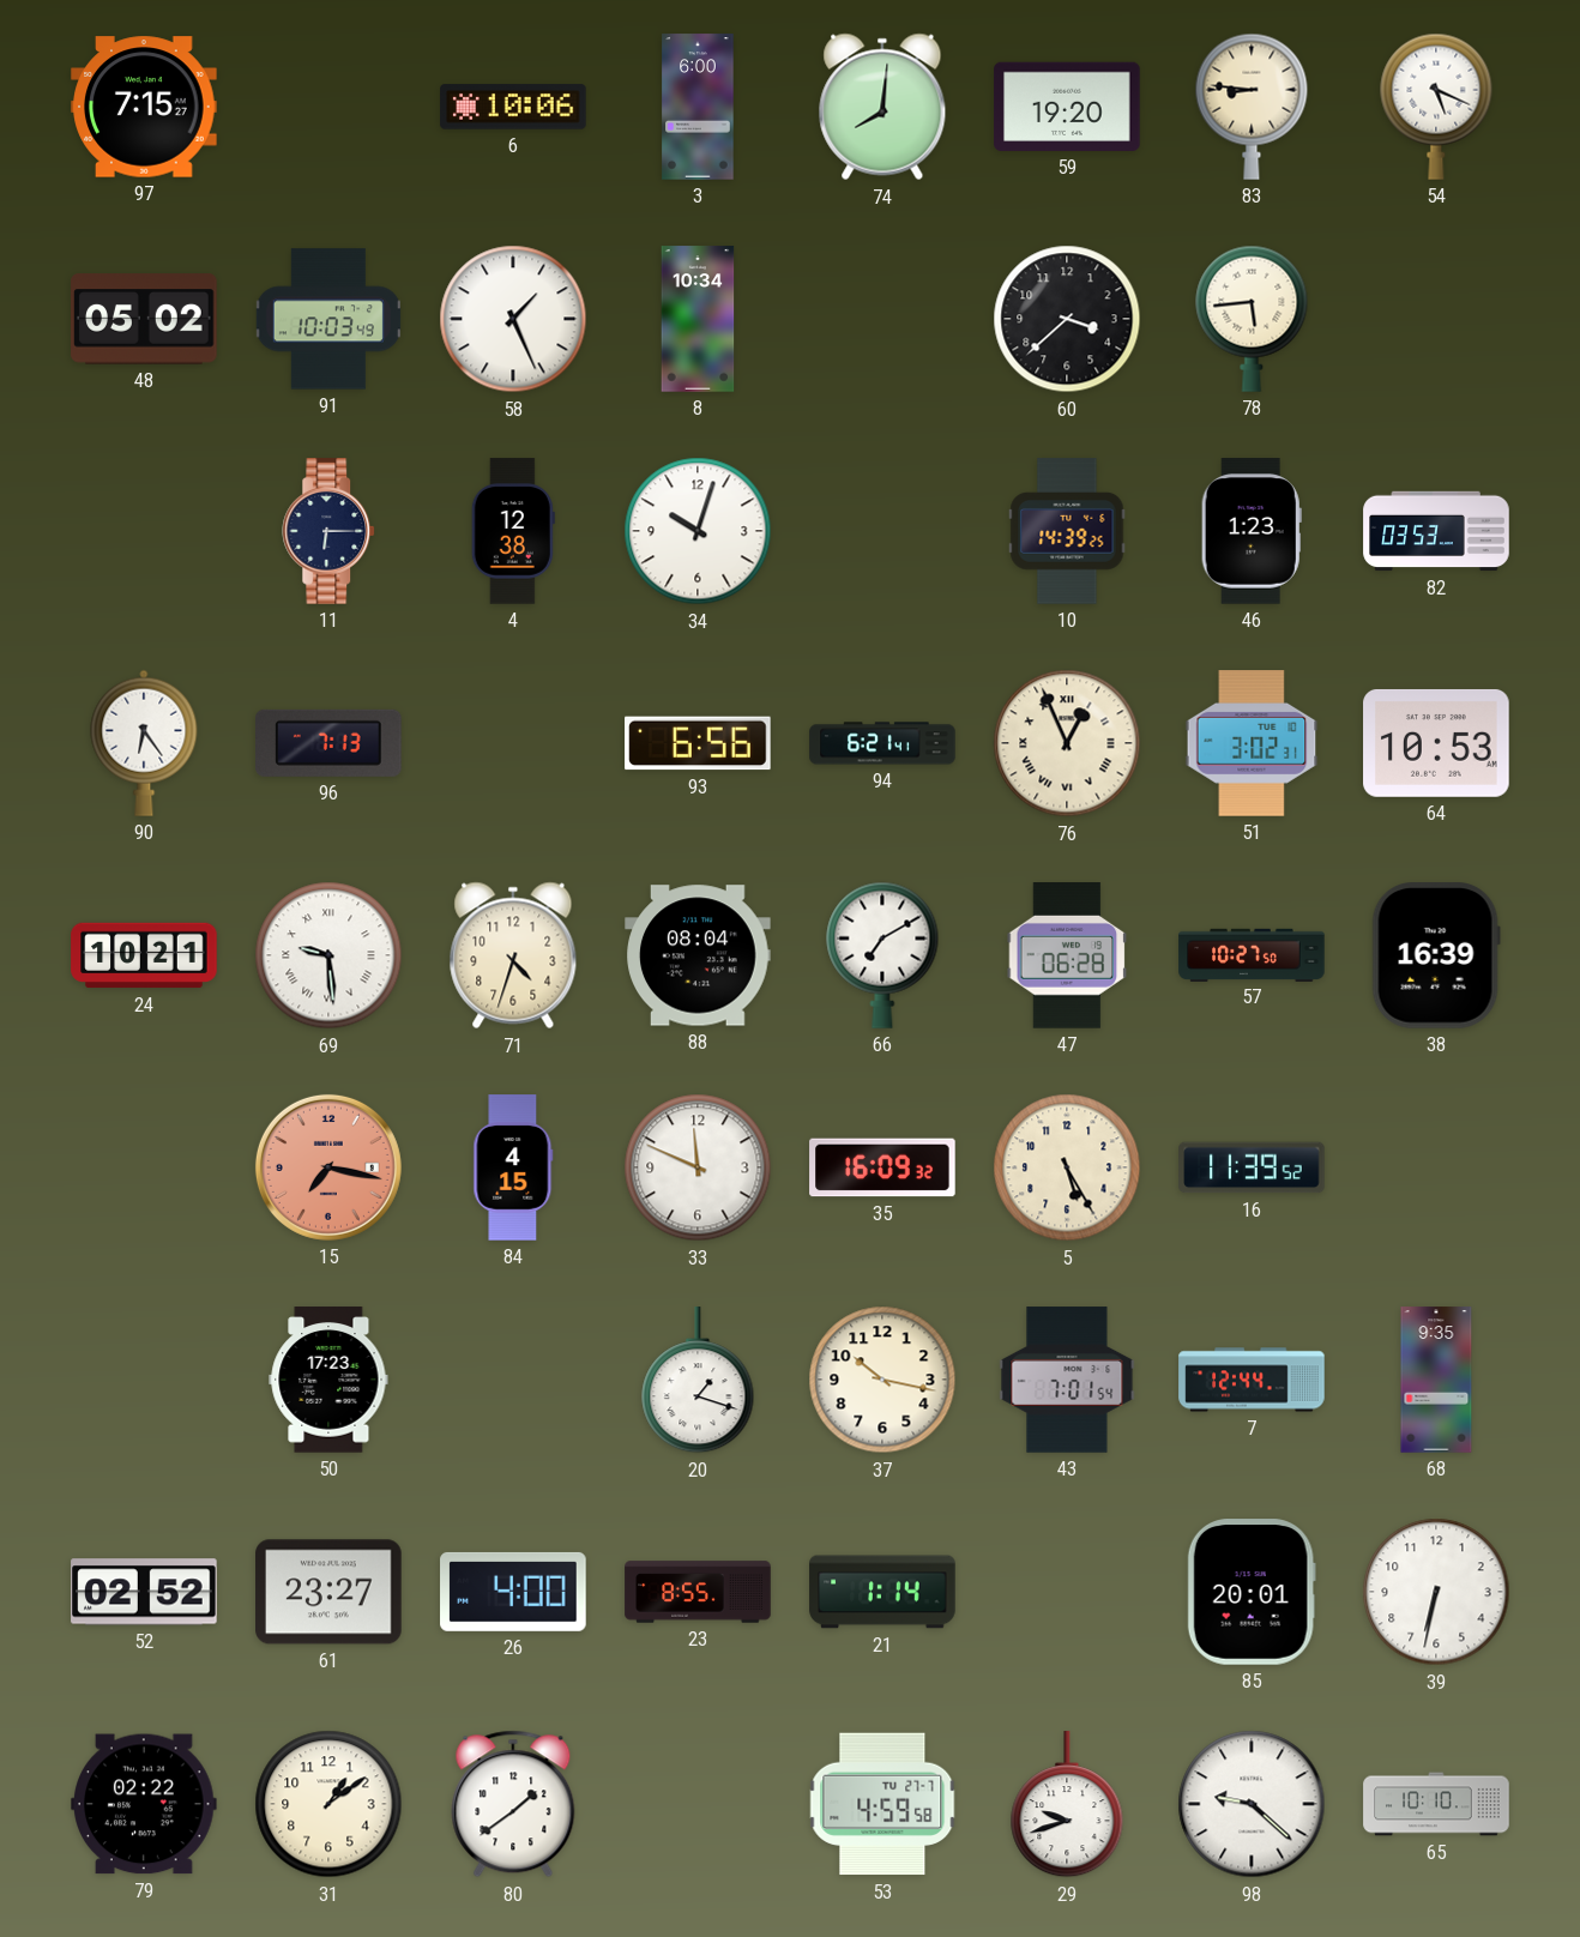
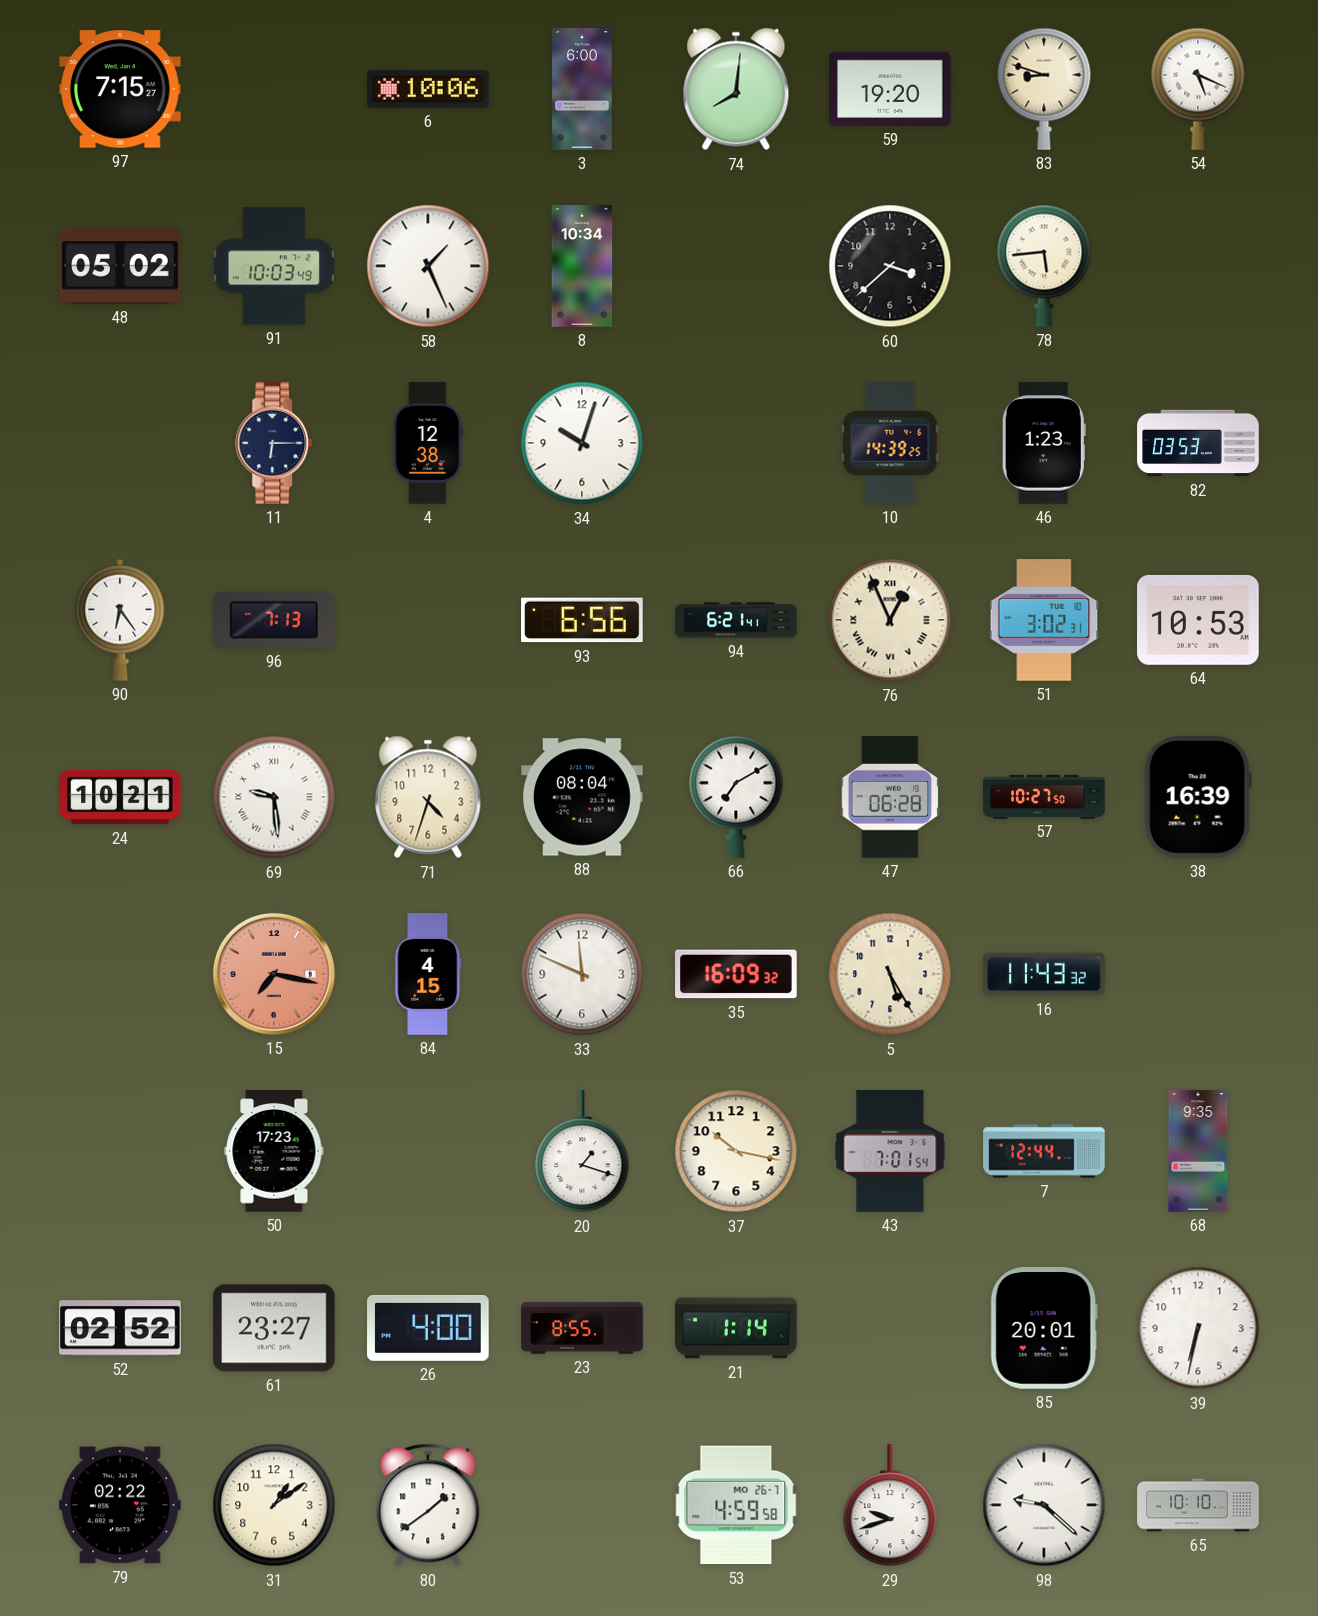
83: 8:46 -> 8:48 (1044, 89)
16: 11:39 -> 11:43 (1044, 974)
53 date: TU 27-7 -> MO 26-7 (736, 1505)
